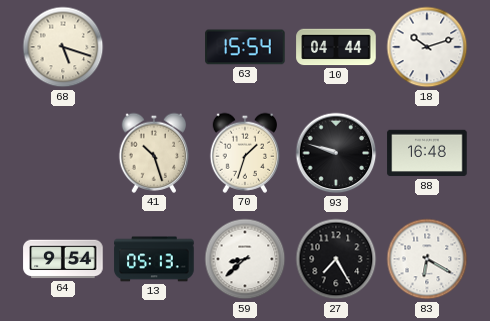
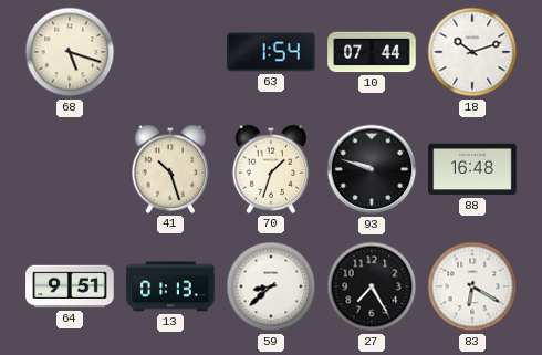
63: 15:54 -> 1:54 (271, 52)
10: 04:44 -> 07:44 (372, 52)
64: 9:54 -> 9:51 (70, 286)
13: 05:13 -> 01:13 (170, 286)
